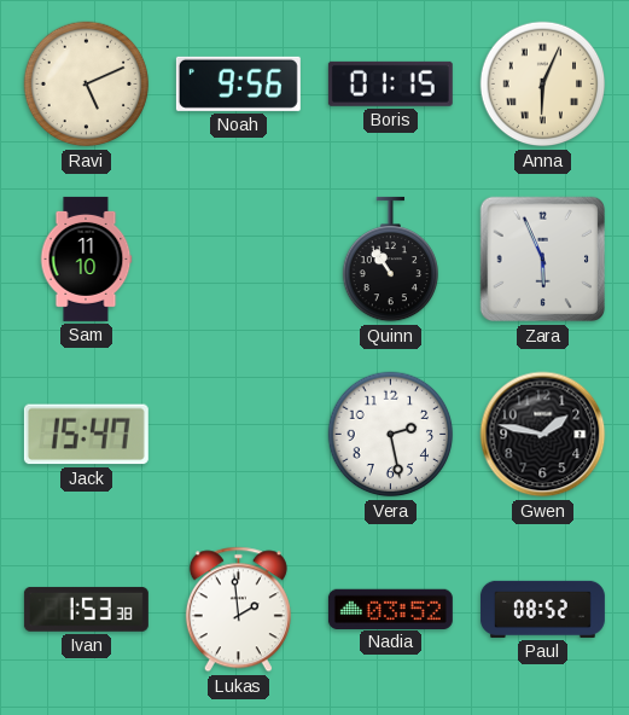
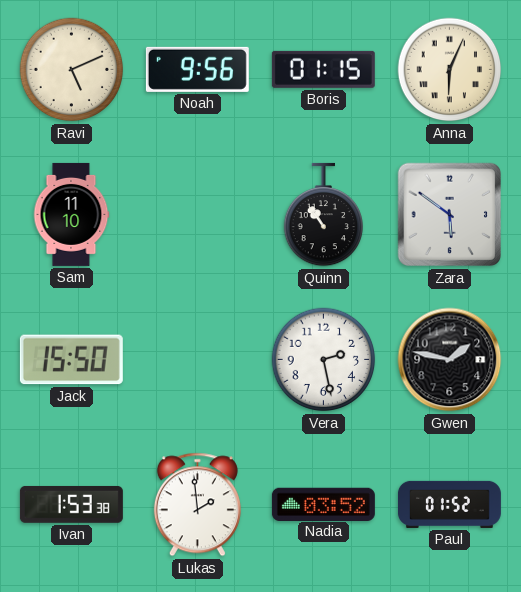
Zara: 5:56 -> 5:51 (449, 215)
Jack: 15:47 -> 15:50 (71, 360)
Paul: 08:52 -> 01:52 (449, 504)
